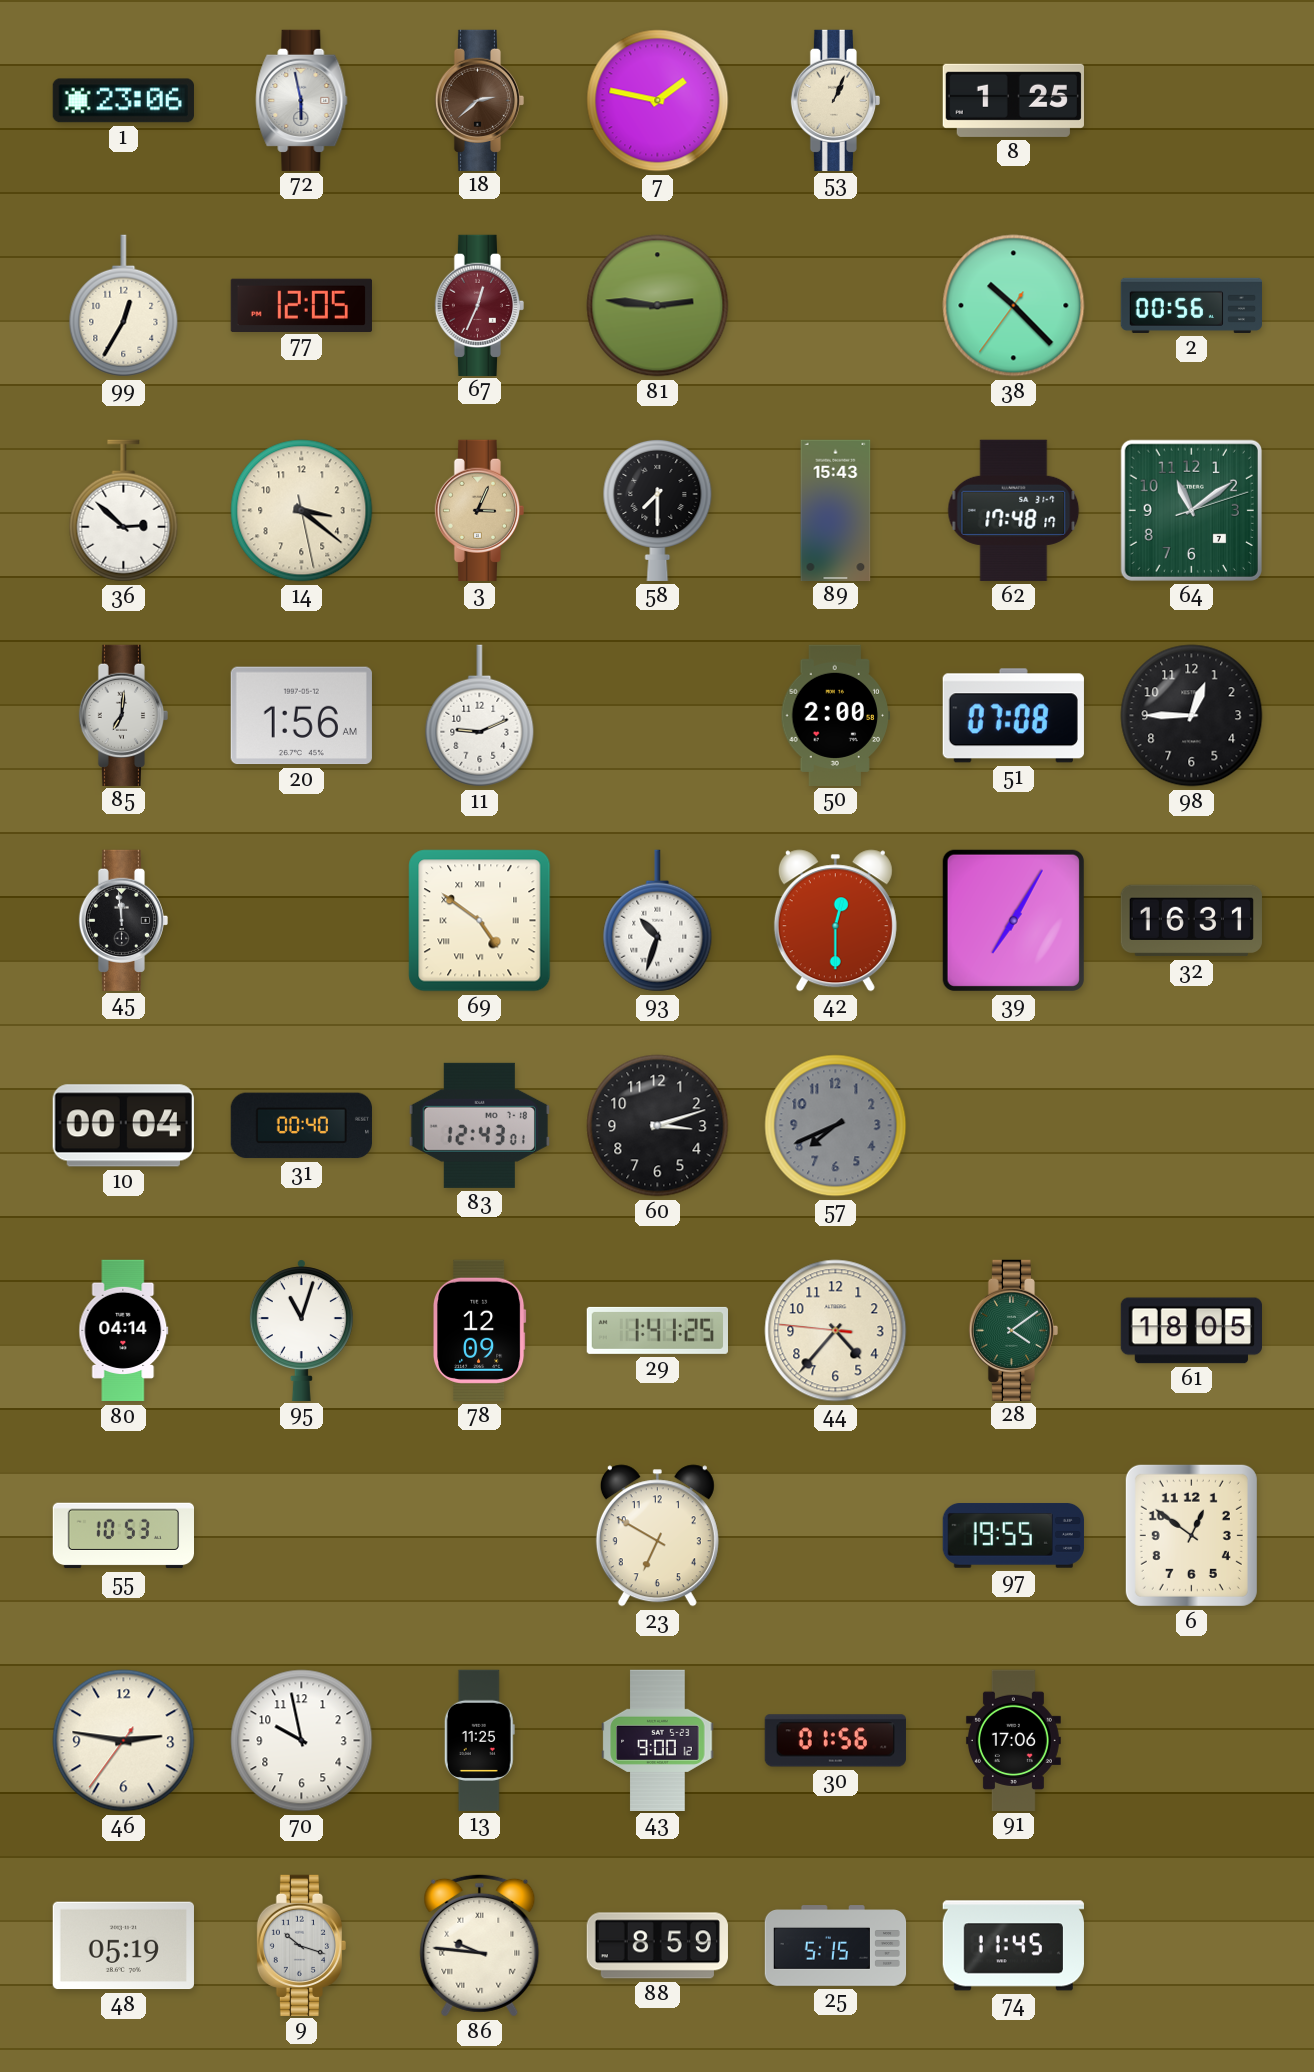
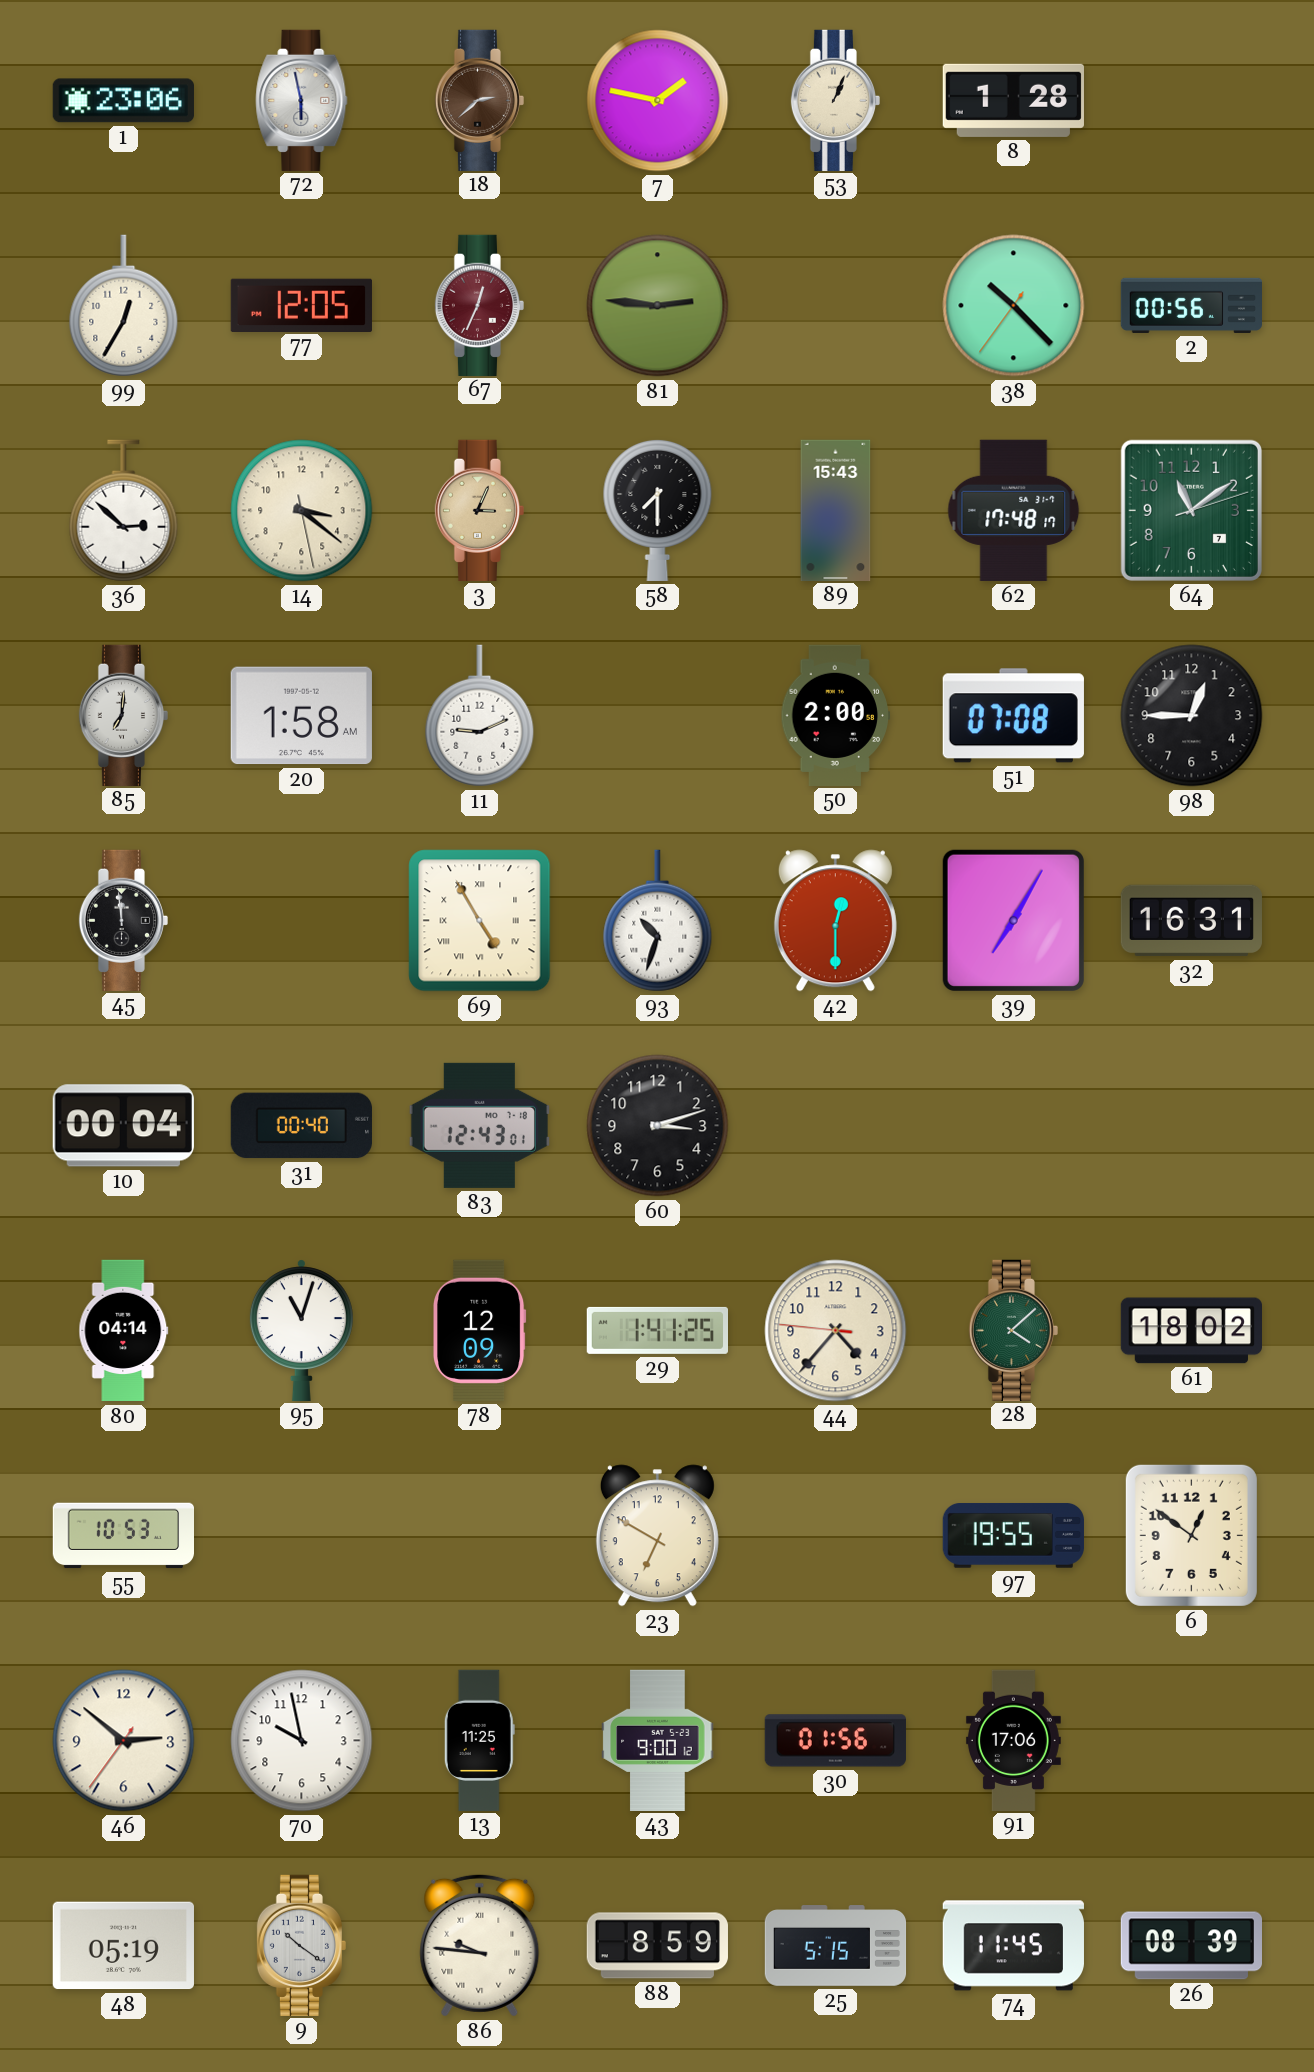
8: 1:25 -> 1:28 (1013, 100)
20: 1:56 -> 1:58 (301, 716)
69: 4:51 -> 4:55 (480, 921)
57: 7:41 -> none (836, 1126)
28: 4:09 -> 4:08 (1014, 1330)
61: 18:05 -> 18:02 (1191, 1331)
46: 2:46 -> 2:51 (124, 1741)
9: 10:18 -> 10:21 (302, 1945)
26: none -> 08:39 (1191, 1946)
